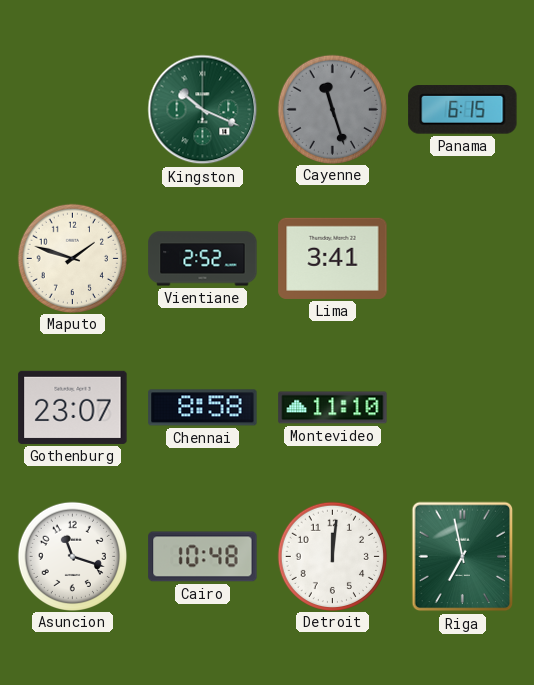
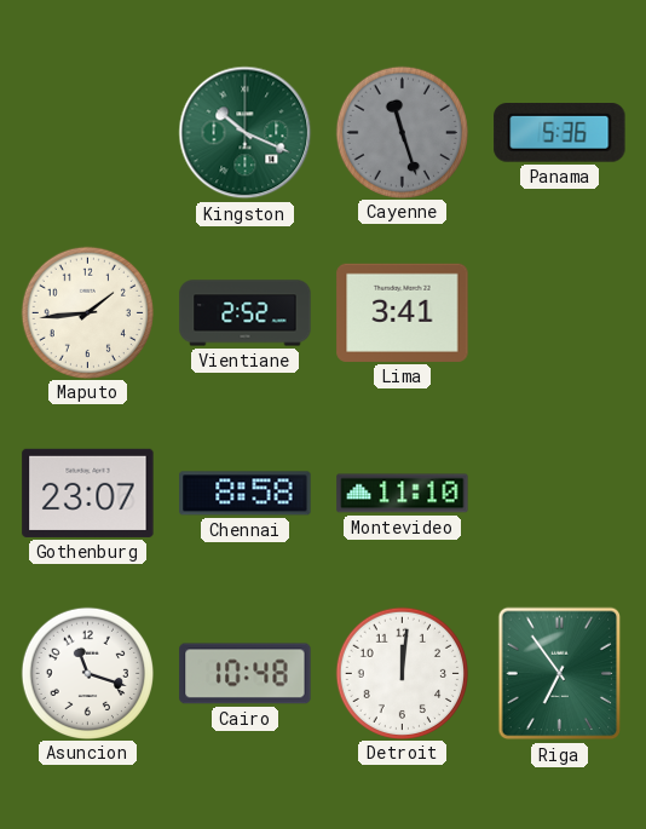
Panama: 6:15 -> 5:36 (560, 133)
Maputo: 1:48 -> 1:44 (87, 312)
Riga: 6:58 -> 6:54 (560, 674)
